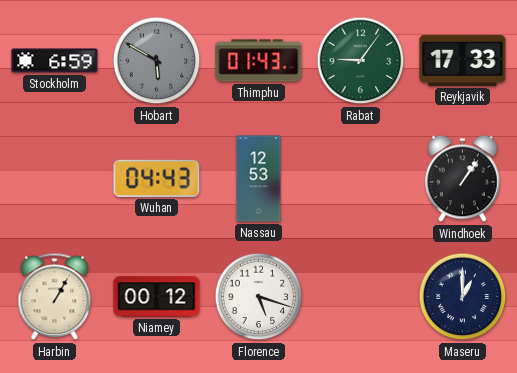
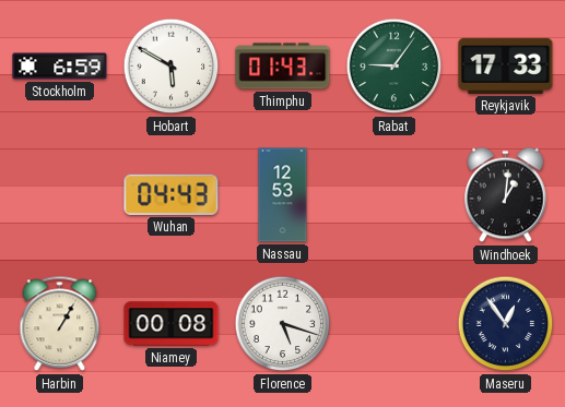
Hobart dial: grey -> white (172, 67)
Windhoek: 1:06 -> 1:01 (506, 195)
Niamey: 00:12 -> 00:08 (172, 324)
Maseru: 1:00 -> 12:54 (506, 324)
